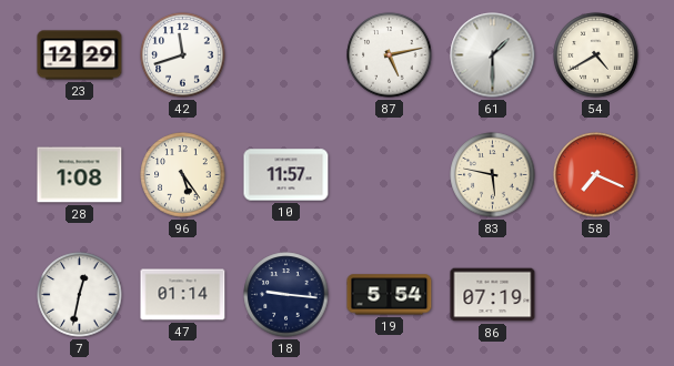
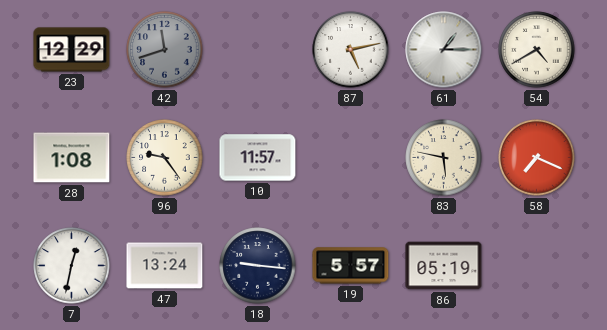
42 dial: white -> grey (165, 50)
61: 1:30 -> 1:15 (444, 50)
96: 5:24 -> 9:24 (165, 158)
47: 01:14 -> 13:24 (165, 266)
19: 5:54 -> 5:57 (351, 266)
86: 07:19 -> 05:19 (444, 266)
